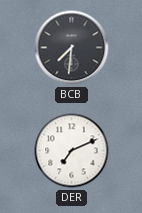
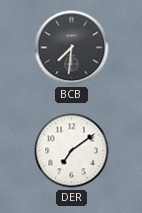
DER: 7:11 -> 7:09 (72, 151)
